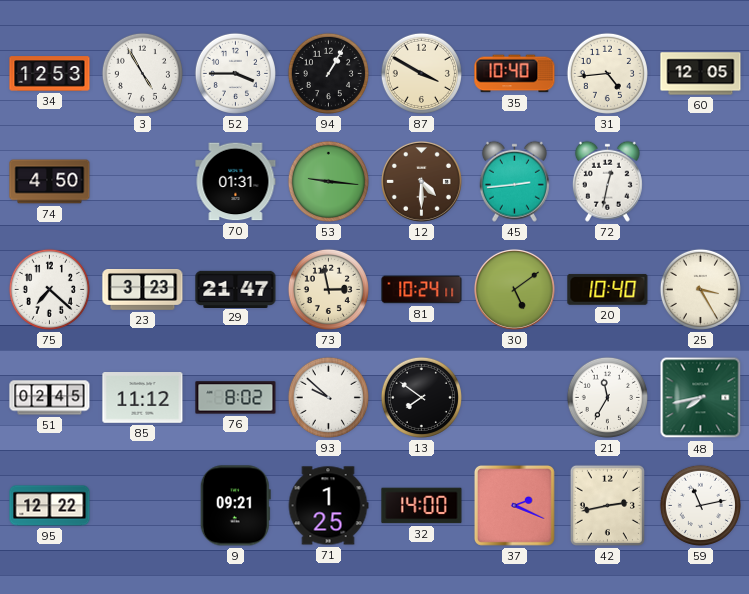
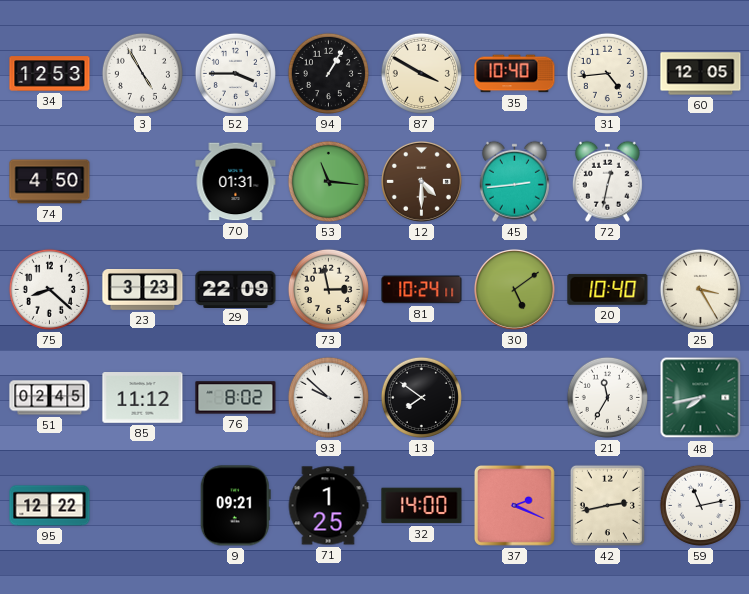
53: 9:16 -> 11:16 (328, 181)
75: 7:22 -> 8:22 (49, 289)
29: 21:47 -> 22:09 (236, 289)
